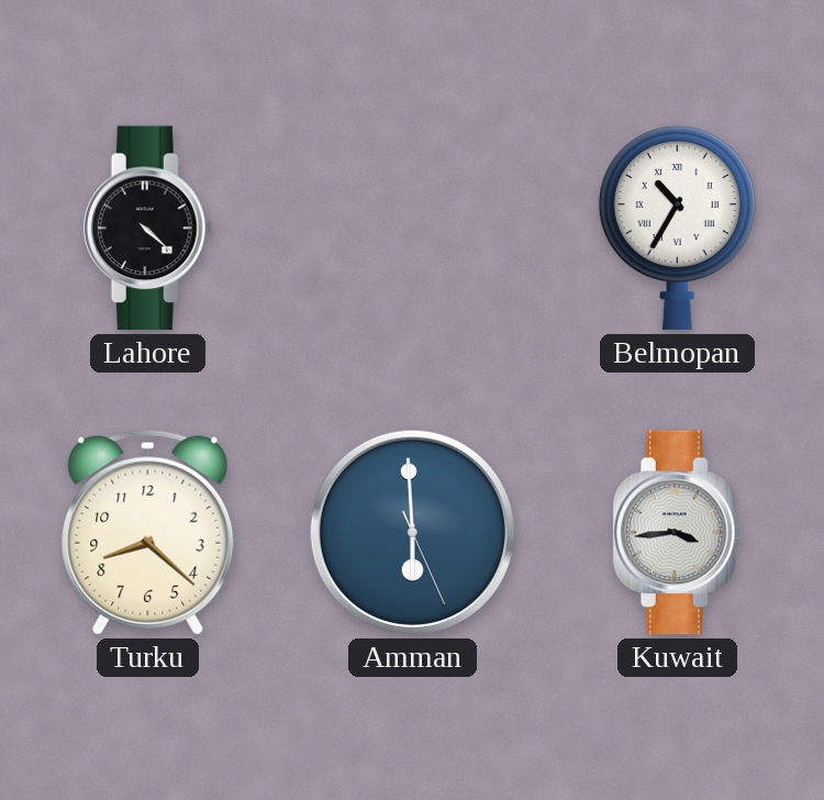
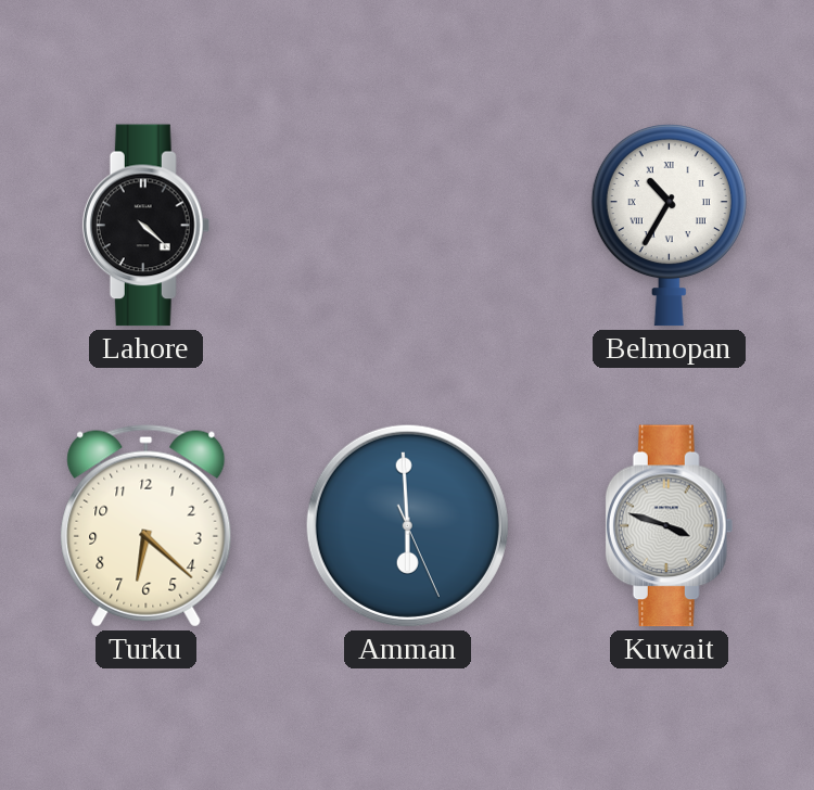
Turku: 8:22 -> 6:22 (147, 525)
Kuwait: 3:44 -> 3:48 (670, 526)
